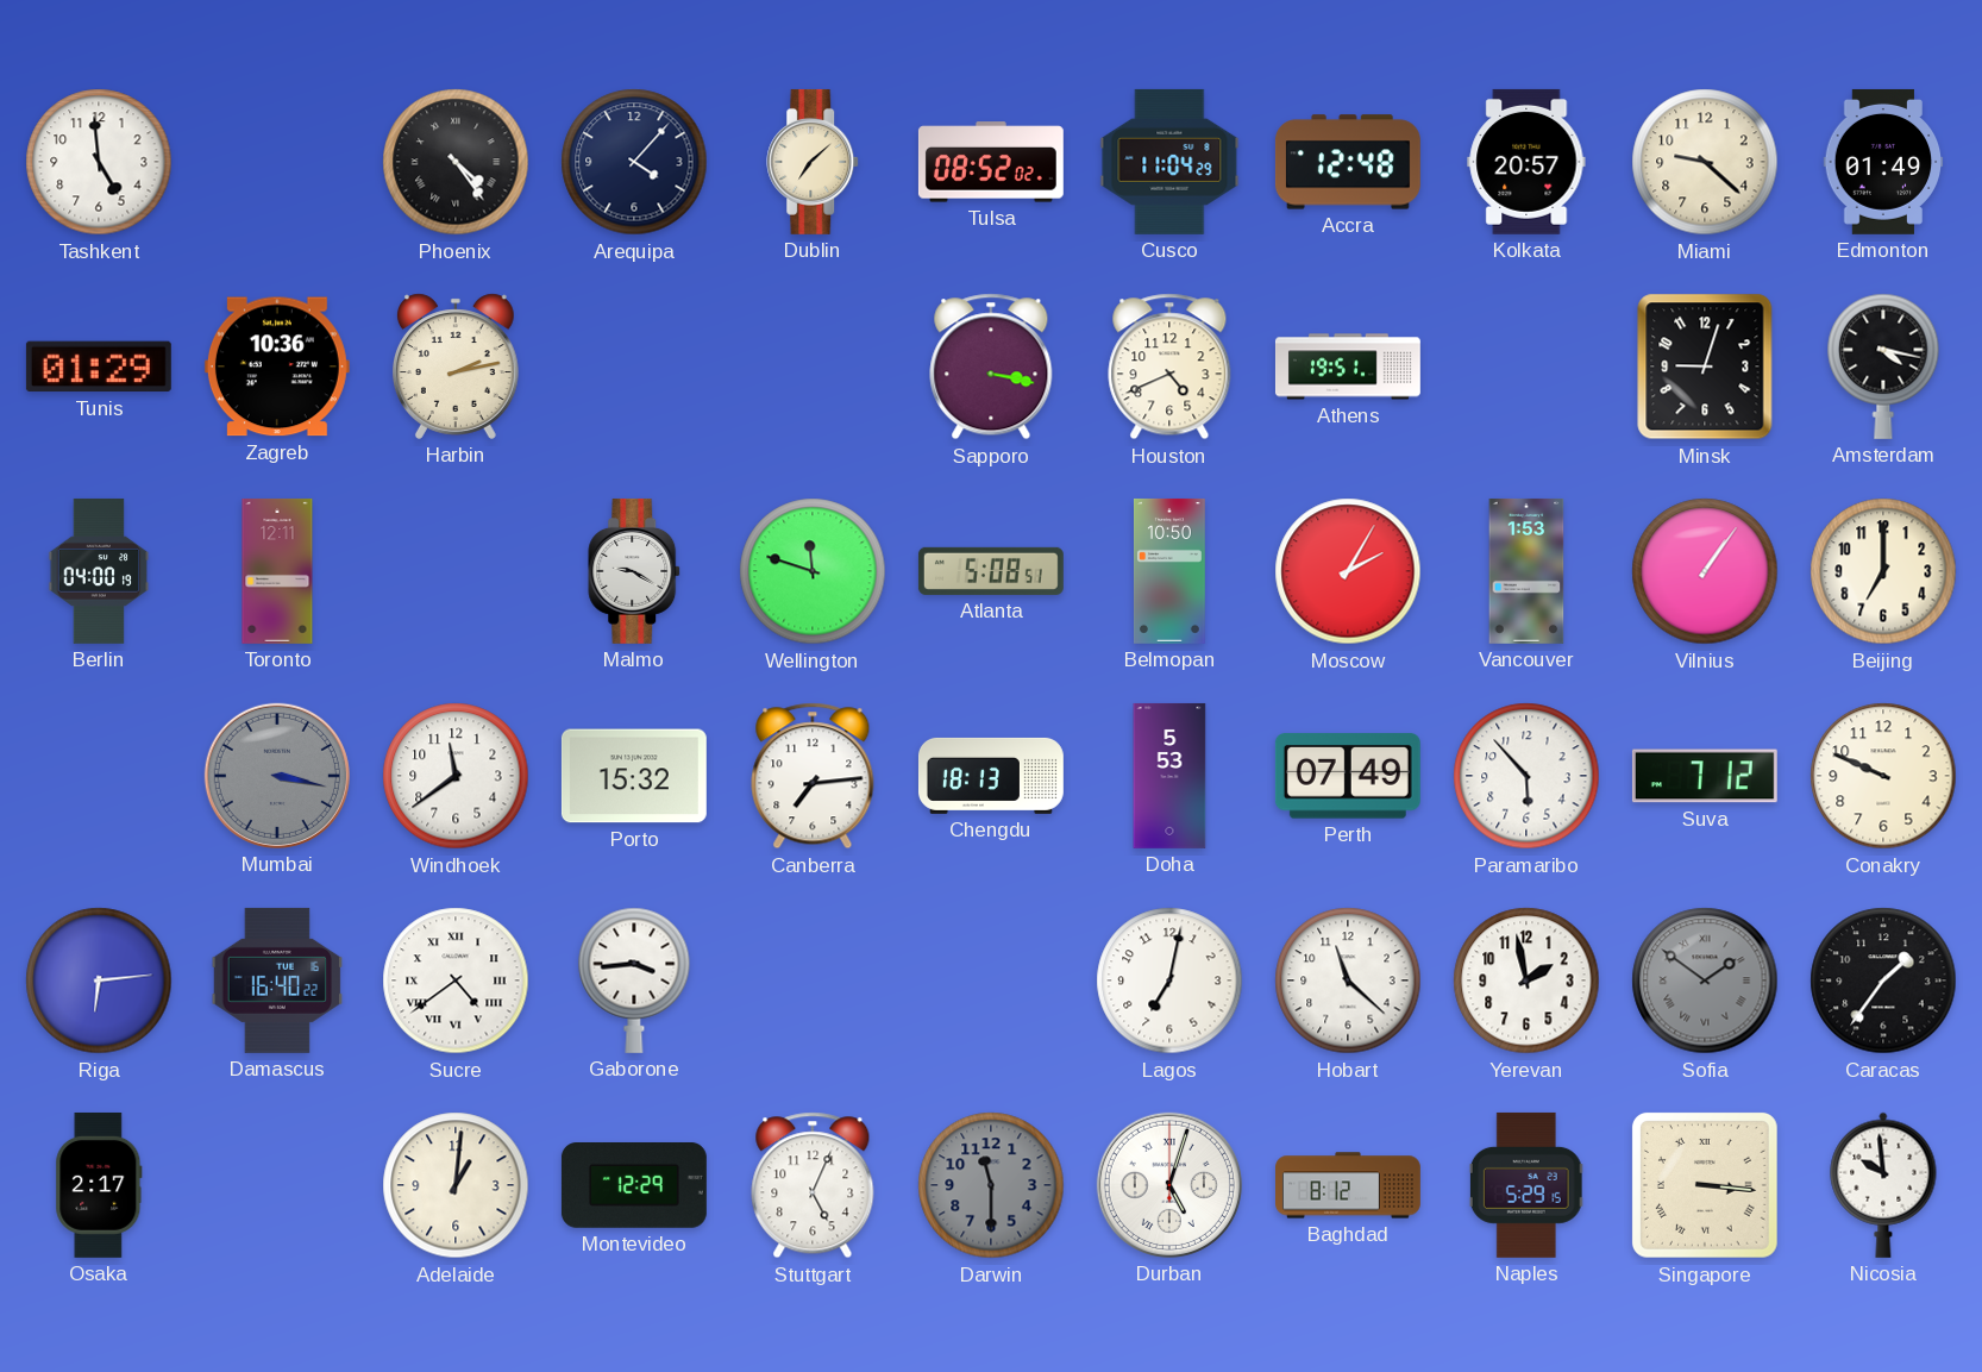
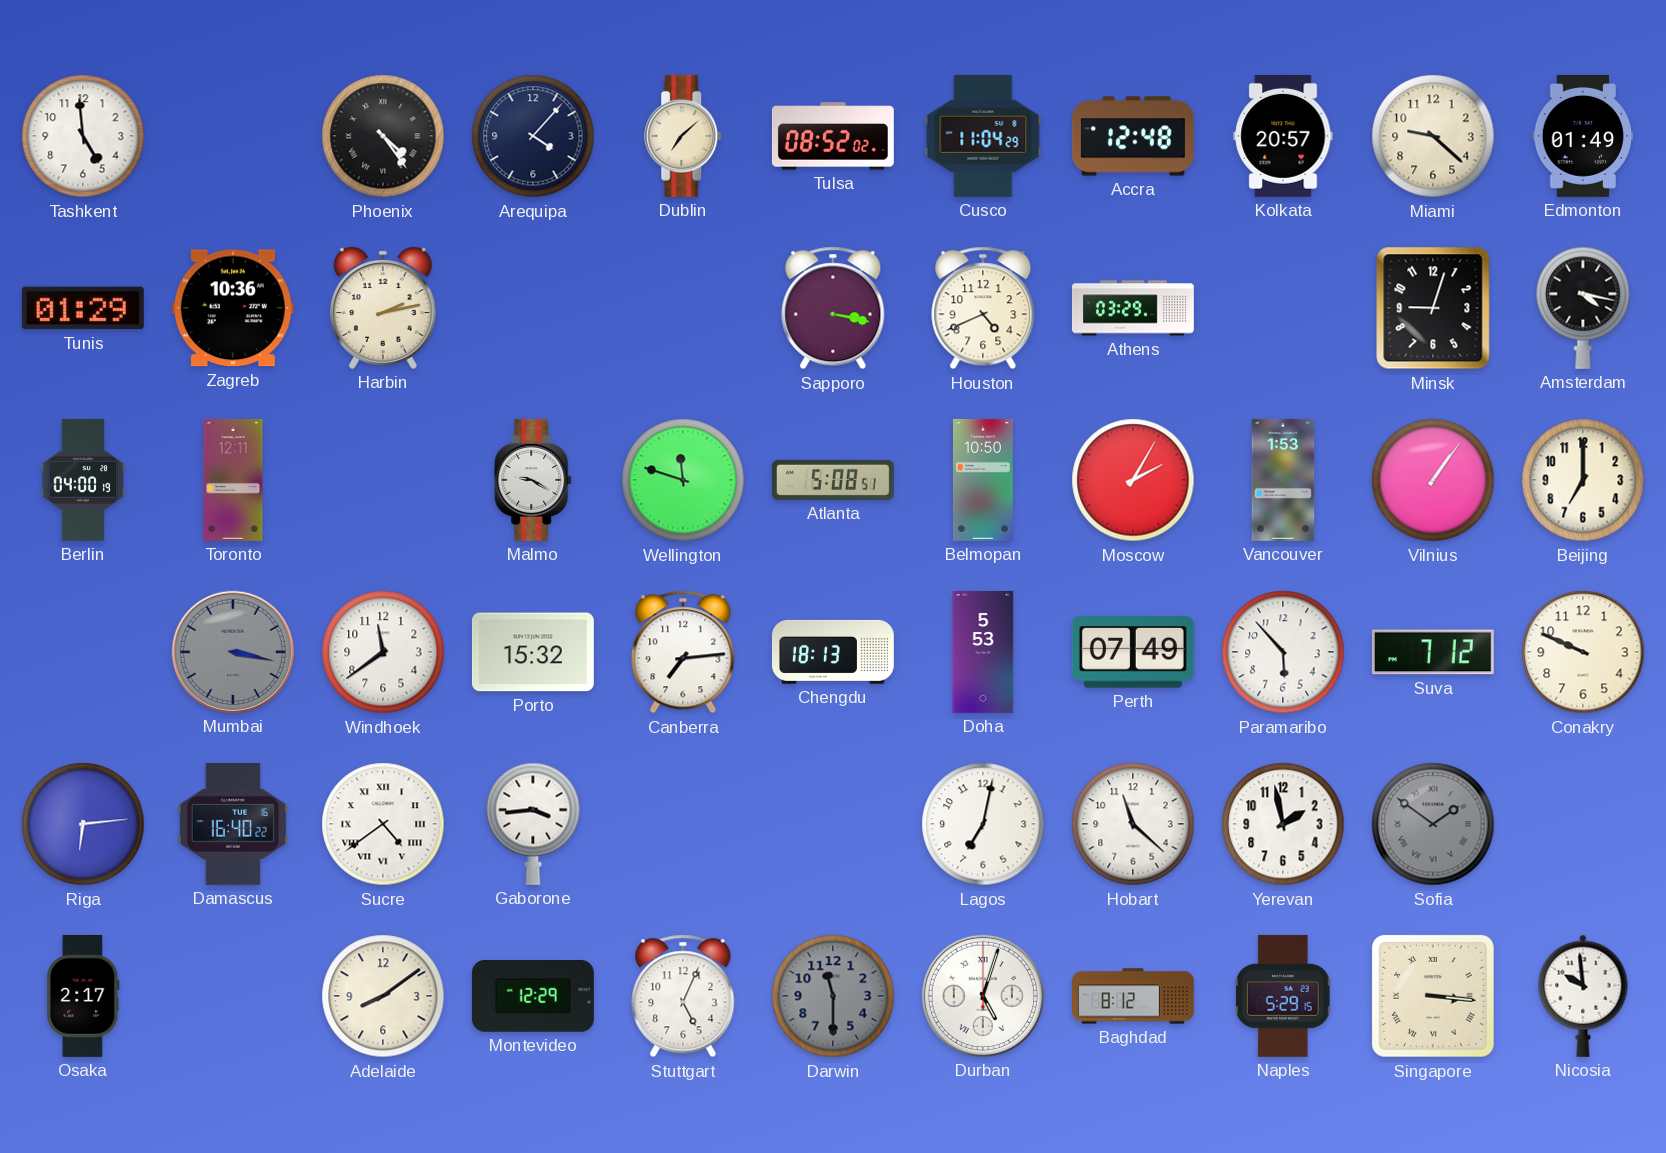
Athens: 19:51 -> 03:29 (1133, 308)
Caracas: 1:36 -> none (1883, 981)
Adelaide: 1:01 -> 8:09 (383, 996)
